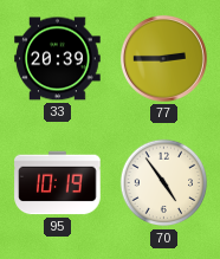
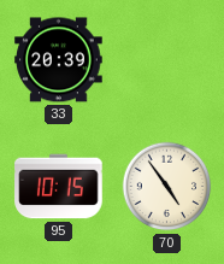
77: 2:45 -> none (163, 58)
95: 10:19 -> 10:15 (59, 187)
